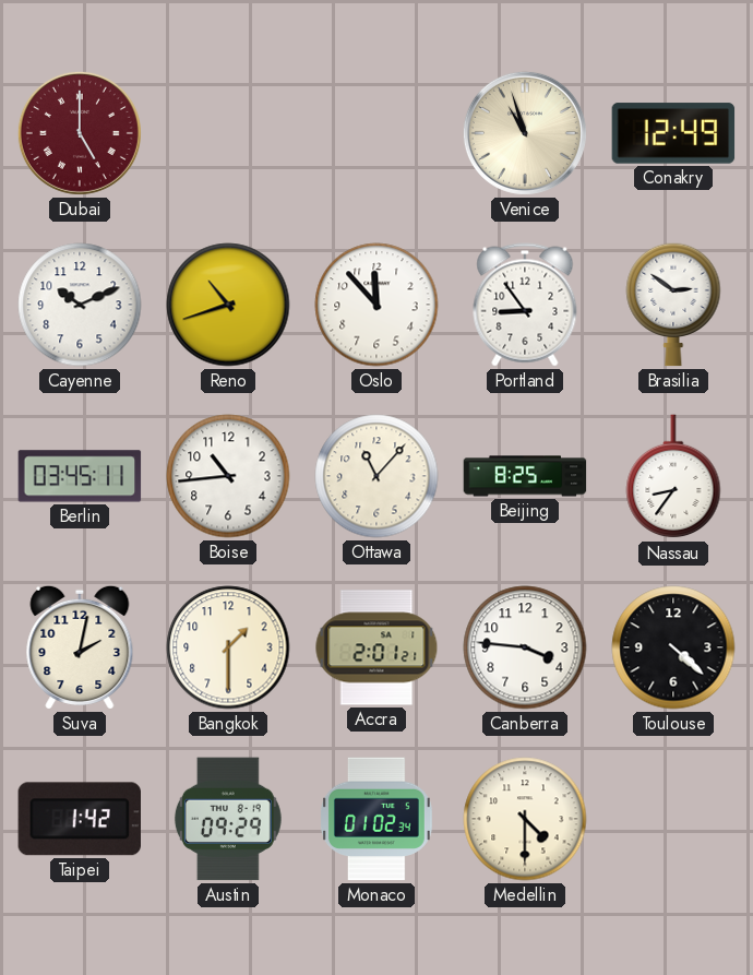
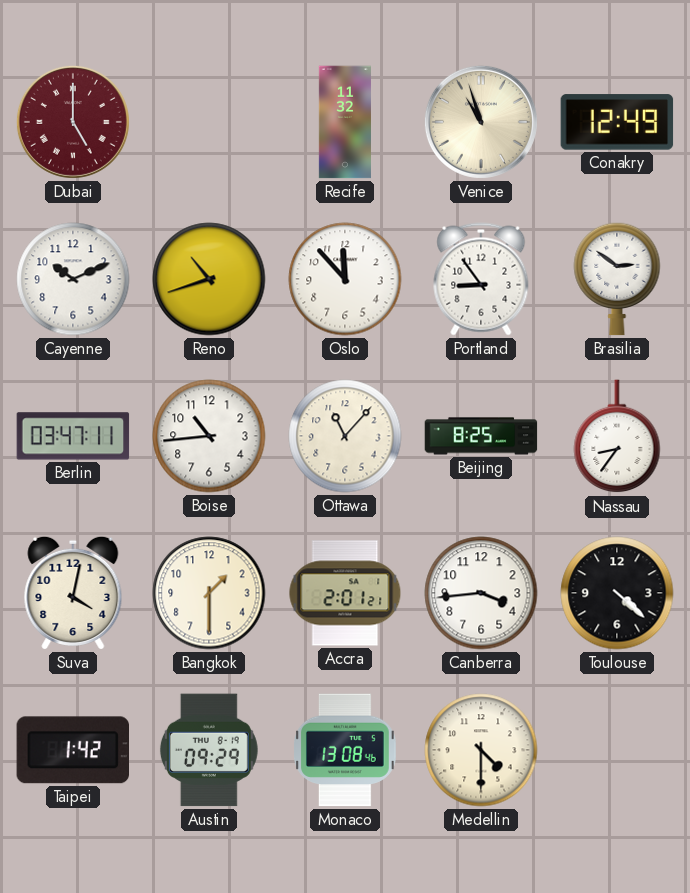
Recife: none -> 11:32 (345, 122)
Berlin: 03:45 -> 03:47 (73, 436)
Suva: 2:02 -> 4:02 (73, 593)
Canberra: 3:46 -> 3:44 (481, 593)
Monaco: 01:02 -> 13:08 (346, 750)
